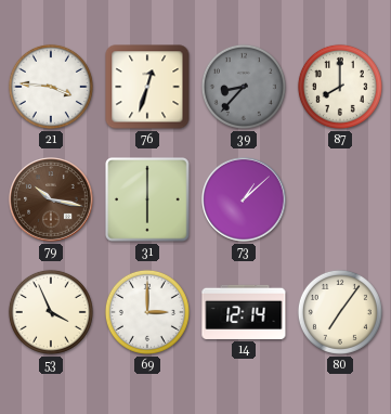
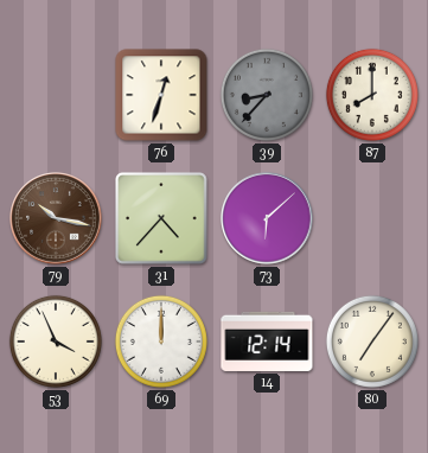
21: 3:46 -> none (51, 87)
31: 6:00 -> 4:37 (162, 219)
73: 1:08 -> 6:08 (267, 218)
69: 3:00 -> 12:00 (161, 342)
